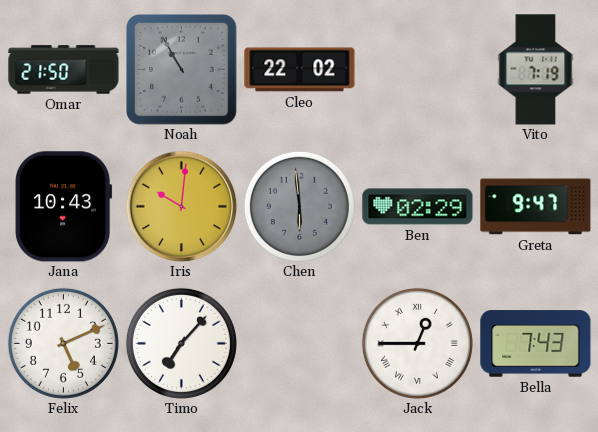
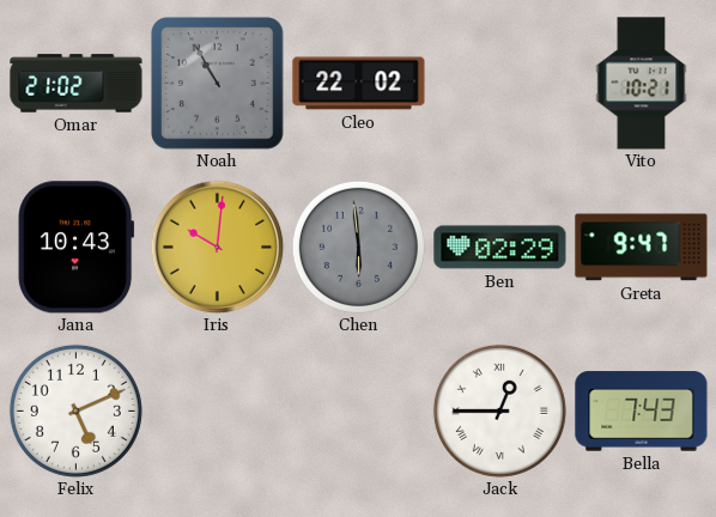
Omar: 21:50 -> 21:02 (77, 84)
Vito: 7:19 -> 10:21 (642, 84)
Timo: 7:07 -> none (181, 343)
